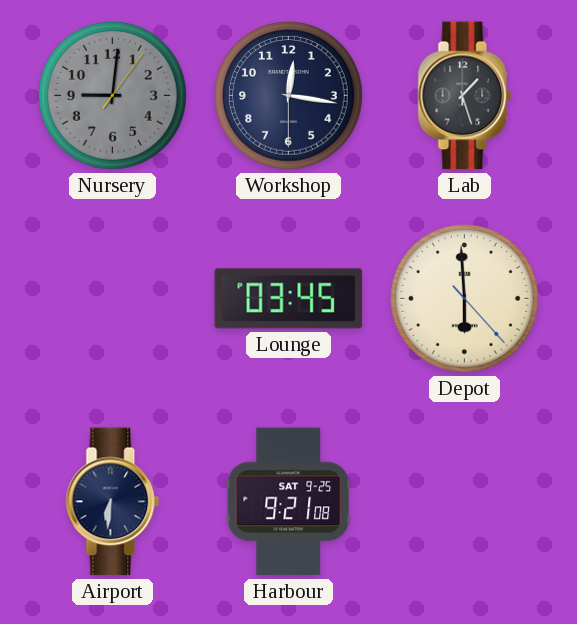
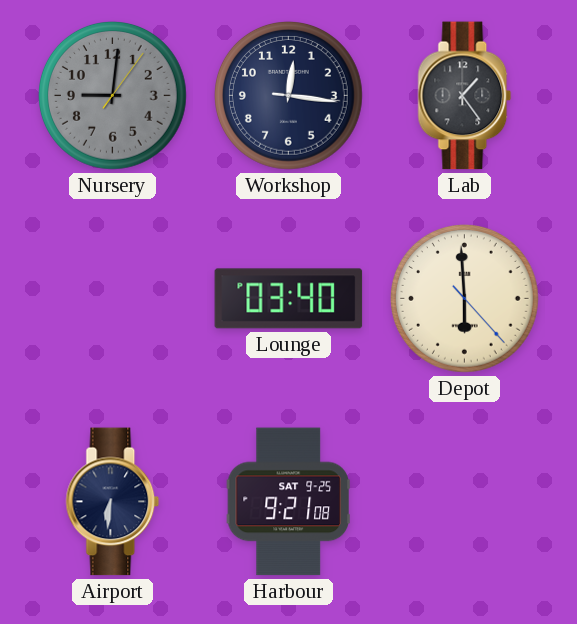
Workshop: 12:16:30 -> 12:16:16 (289, 96)
Lab: 1:27 -> 1:24 (465, 96)
Lounge: 03:45 -> 03:40 (289, 299)
